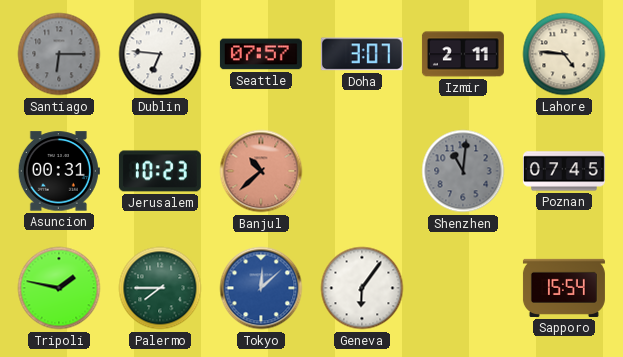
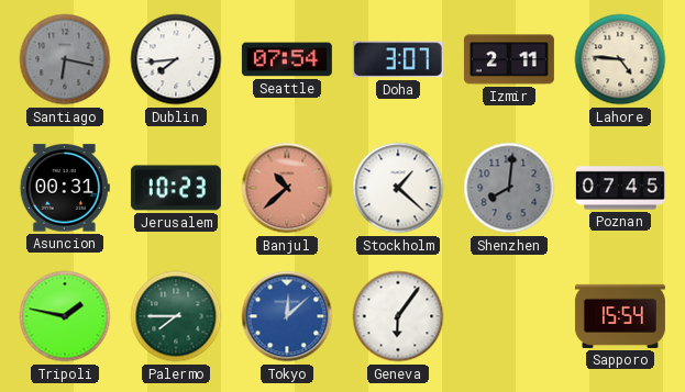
Santiago: 6:15 -> 6:17 (65, 59)
Dublin: 6:46 -> 7:44 (176, 59)
Seattle: 07:57 -> 07:54 (287, 59)
Stockholm: none -> 1:22 (398, 188)
Shenzhen: 11:01 -> 8:01 (509, 188)
